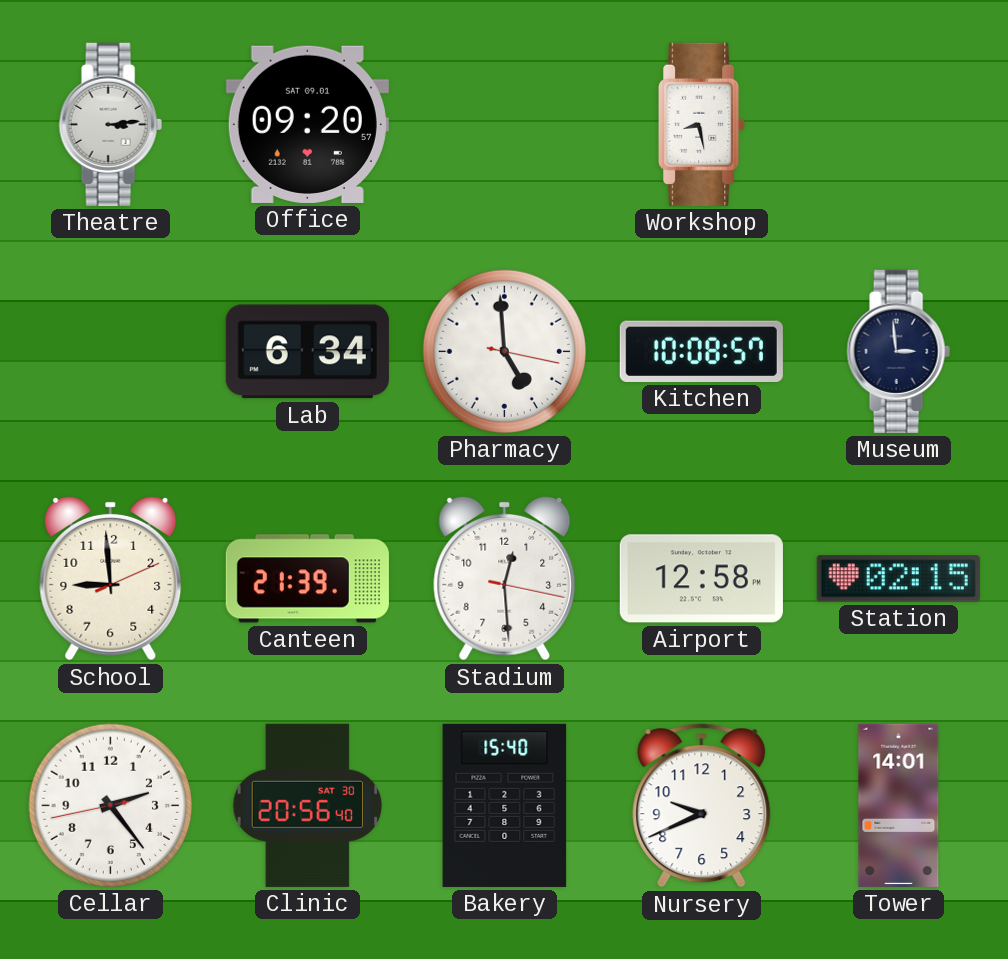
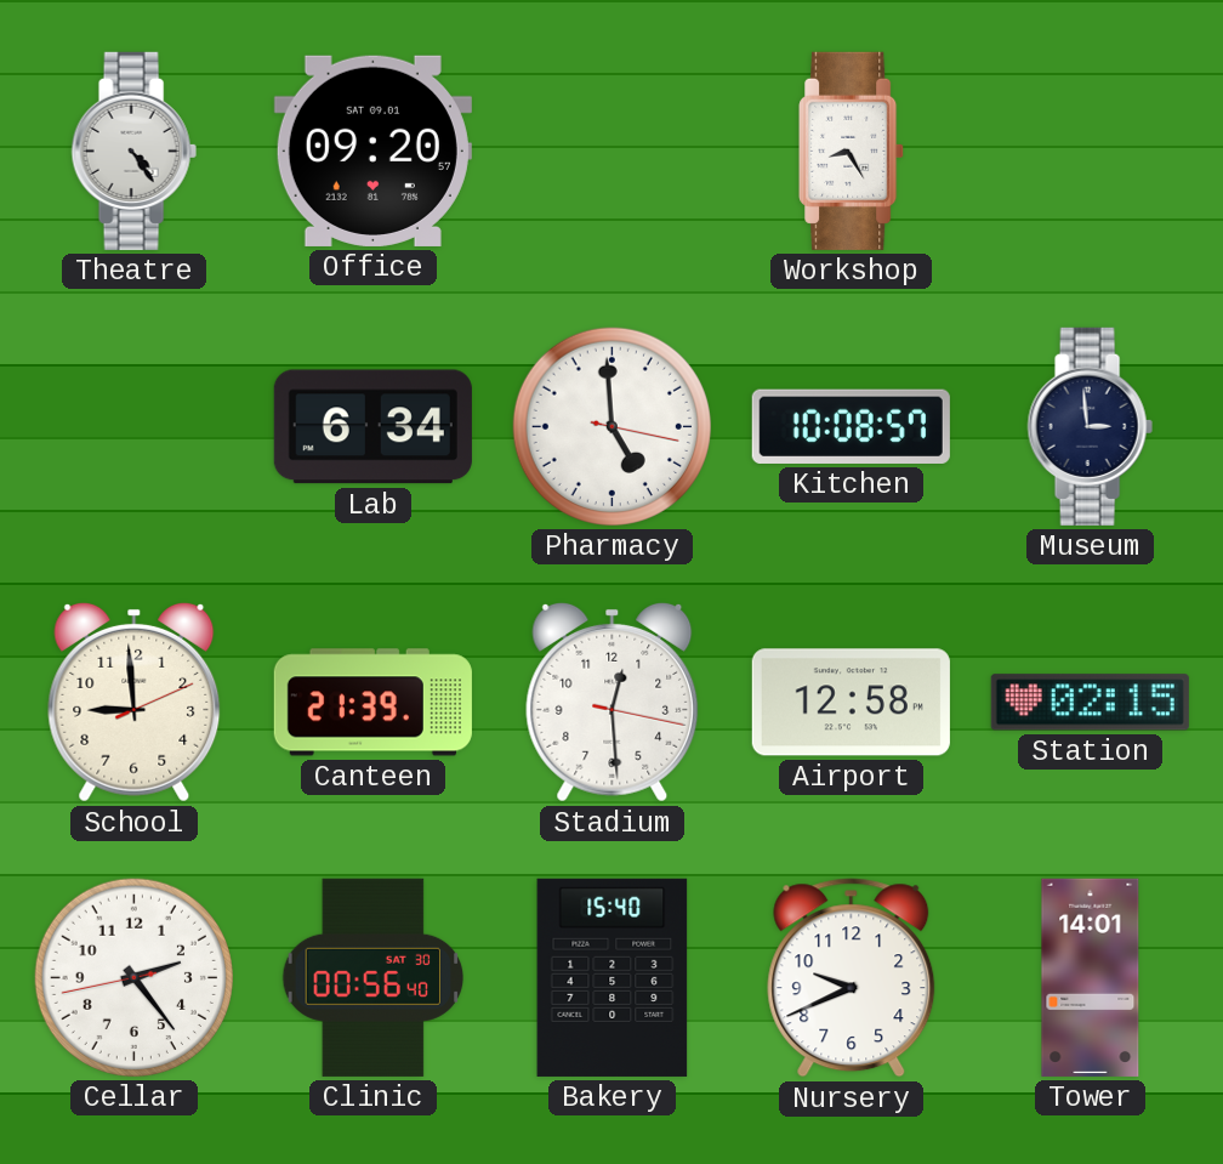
Theatre: 3:14 -> 4:24 (133, 151)
Workshop: 8:28 -> 8:25 (852, 151)
Clinic: 20:56 -> 00:56 (374, 977)
